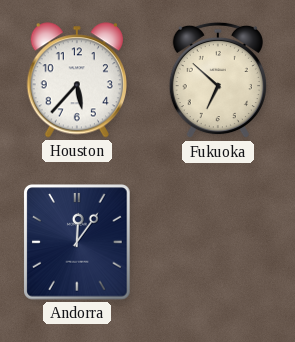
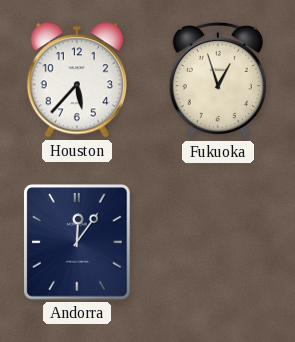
Fukuoka: 6:52 -> 12:57 (218, 80)
